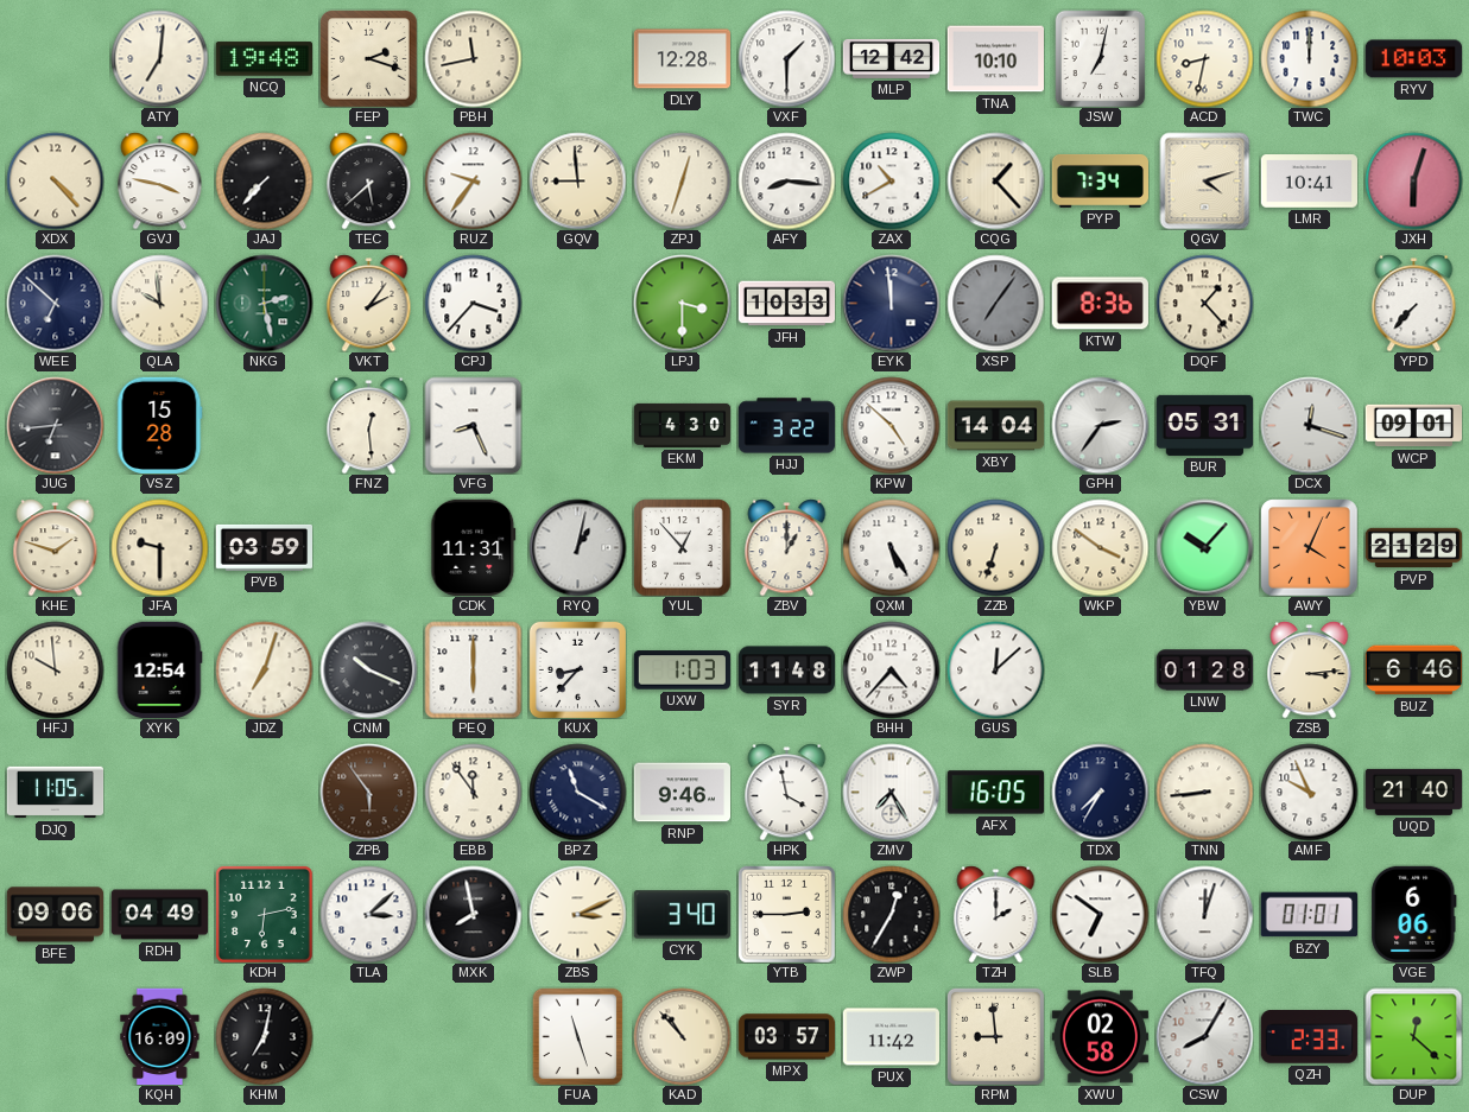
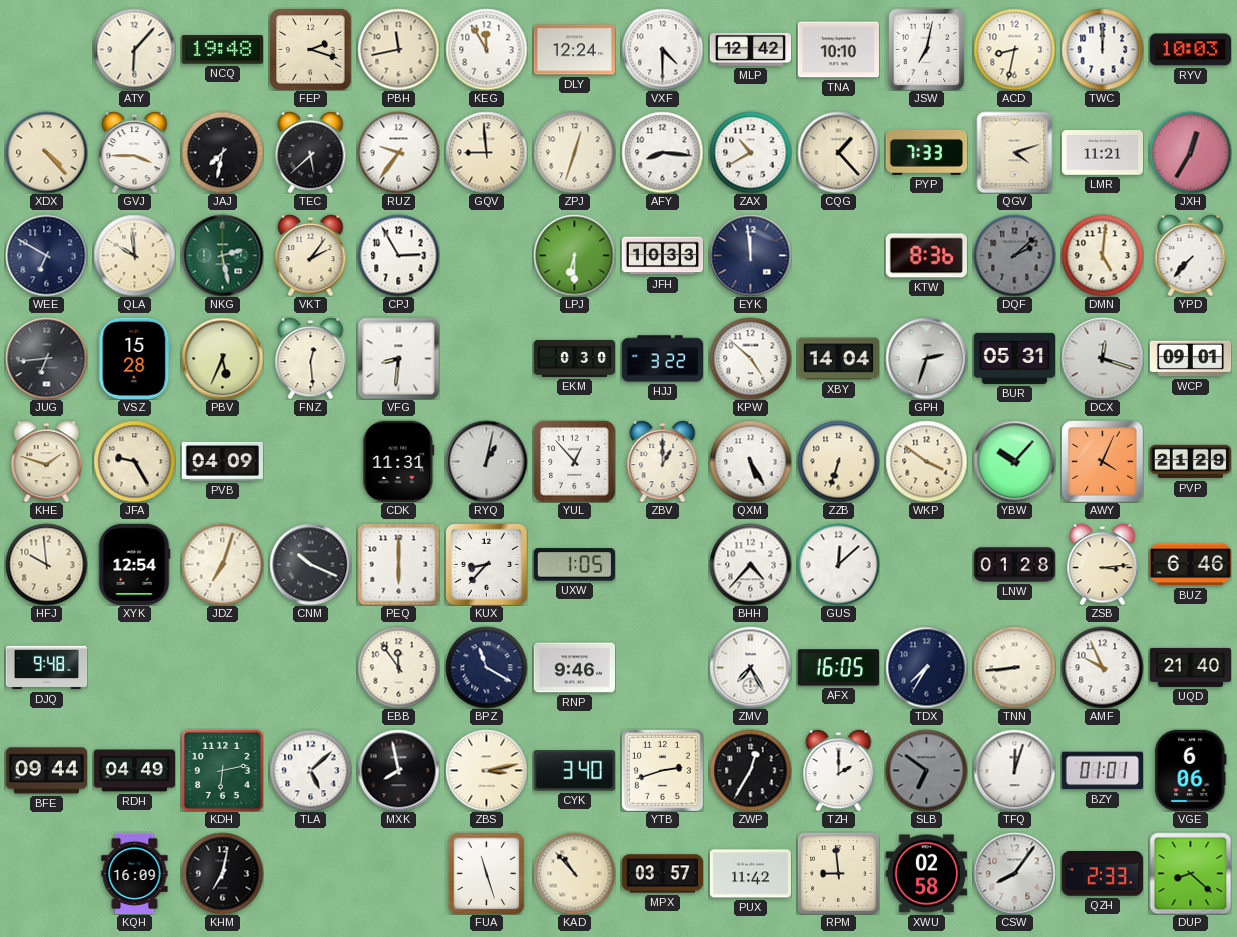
ATY: 7:01 -> 6:07 (134, 49)
KEG: none -> 11:55 (486, 49)
DLY: 12:28 -> 12:24 (574, 50)
VXF: 1:30 -> 4:30 (662, 49)
GVJ: 3:47 -> 3:45 (135, 152)
JAJ: 7:37 -> 7:32 (222, 152)
PYP: 7:34 -> 7:33 (926, 152)
LMR: 10:41 -> 11:21 (1102, 153)
JXH: 6:03 -> 12:35 (1190, 152)
WEE: 6:52 -> 6:50 (46, 255)
CPJ: 3:37 -> 2:55 (398, 255)
LPJ: 3:30 -> 6:30 (574, 255)
XSP: 7:06 -> none (995, 303)
DQF: 1:23 -> 2:08 (1014, 255)
DQF dial: cream -> grey (1014, 255)
DMN: none -> 5:01 (1102, 255)
PBV: none -> 5:34 (222, 358)
VFG: 8:26 -> 8:31 (398, 358)
EKM: 4:30 -> 0:30 (574, 358)
GPH: 2:36 -> 2:33 (926, 358)
JFA: 9:30 -> 9:25 (134, 461)
PVB: 03:59 -> 04:09 (222, 461)
UXW: 1:03 -> 1:05 (574, 565)
SYR: 11:48 -> none (786, 671)
DJQ: 11:05 -> 9:48 (46, 668)
ZPB: 5:54 -> none (368, 792)
HPK: 3:58 -> none (787, 792)
BFE: 09:06 -> 09:44 (46, 771)
TLA: 3:08 -> 5:08 (310, 770)
ZBS: 3:11 -> 3:13 (486, 770)
YTB: 2:45 -> 2:42 (662, 770)
SLB dial: white -> grey (926, 770)
CSW: 8:05 -> 8:06 (1014, 873)
DUP: 12:22 -> 8:22 (1190, 873)
